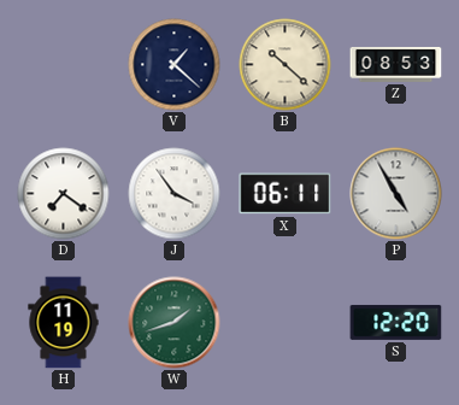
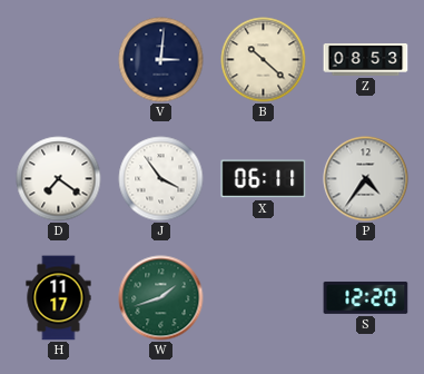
V: 1:22 -> 3:01 (161, 60)
P: 4:55 -> 4:36 (366, 179)
H: 11:19 -> 11:17 (59, 298)
